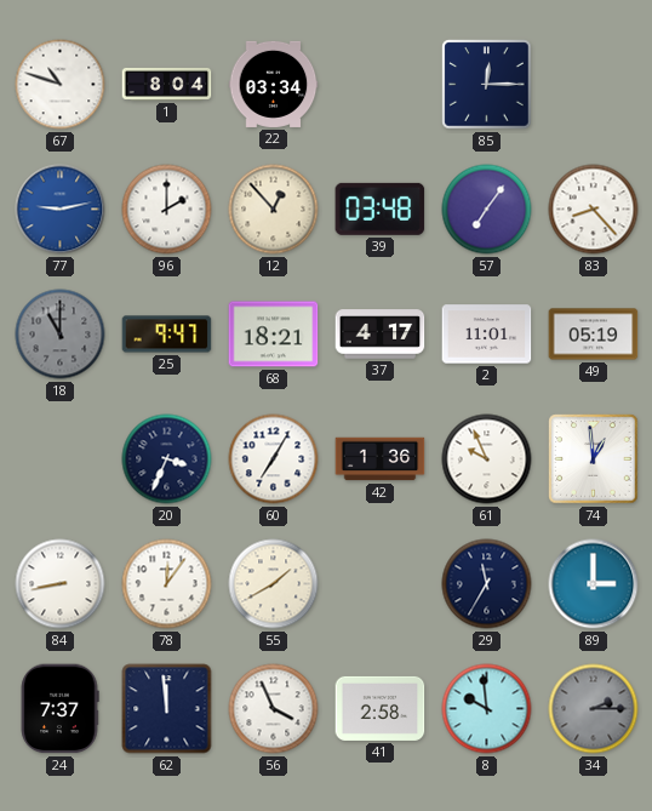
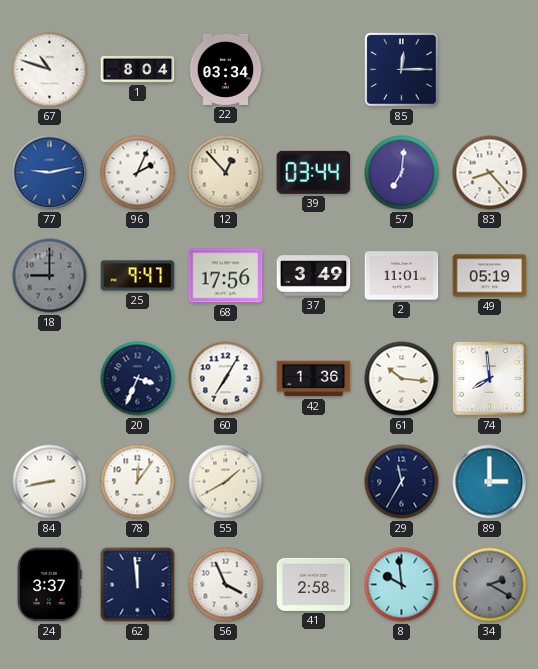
96: 2:00 -> 2:04 (138, 173)
39: 03:48 -> 03:44 (314, 172)
57: 7:06 -> 7:01 (402, 173)
18: 11:00 -> 9:00 (50, 276)
68: 18:21 -> 17:56 (226, 276)
37: 4:17 -> 3:49 (314, 276)
61: 9:56 -> 10:16 (402, 379)
74: 12:59 -> 7:59 (490, 379)
24: 7:37 -> 3:37 (49, 585)
34: 2:15 -> 2:20 (490, 585)
